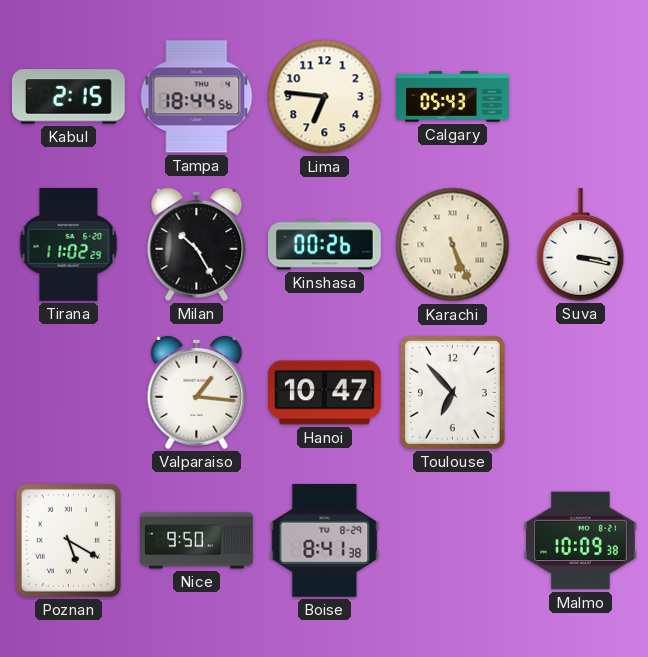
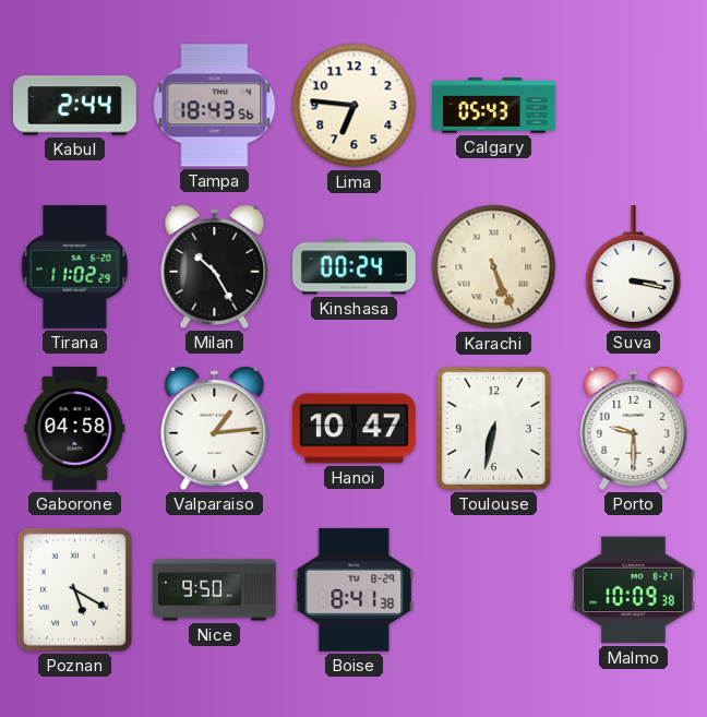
Kabul: 2:15 -> 2:44 (74, 106)
Tampa: 18:44 -> 18:43 (215, 106)
Kinshasa: 00:26 -> 00:24 (355, 267)
Gaborone: none -> 04:58 (75, 428)
Valparaiso: 1:16 -> 1:14 (215, 428)
Toulouse: 6:53 -> 6:32 (493, 428)
Porto: none -> 9:30 (634, 428)
